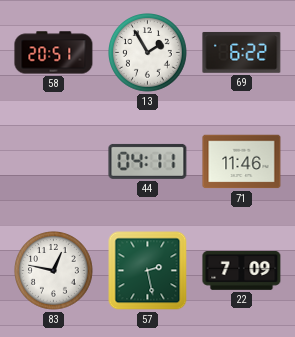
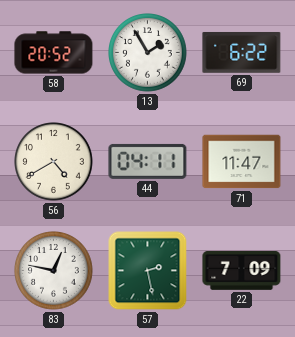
58: 20:51 -> 20:52 (54, 53)
56: none -> 4:40 (54, 162)
71: 11:46 -> 11:47 (242, 162)
